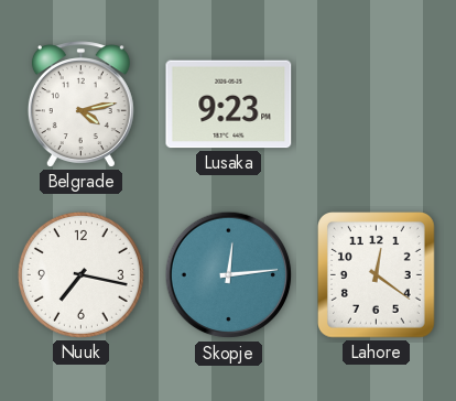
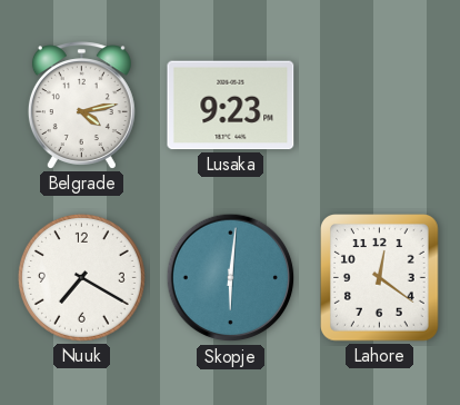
Nuuk: 7:17 -> 7:20 (81, 277)
Skopje: 12:14 -> 6:01 (231, 278)
